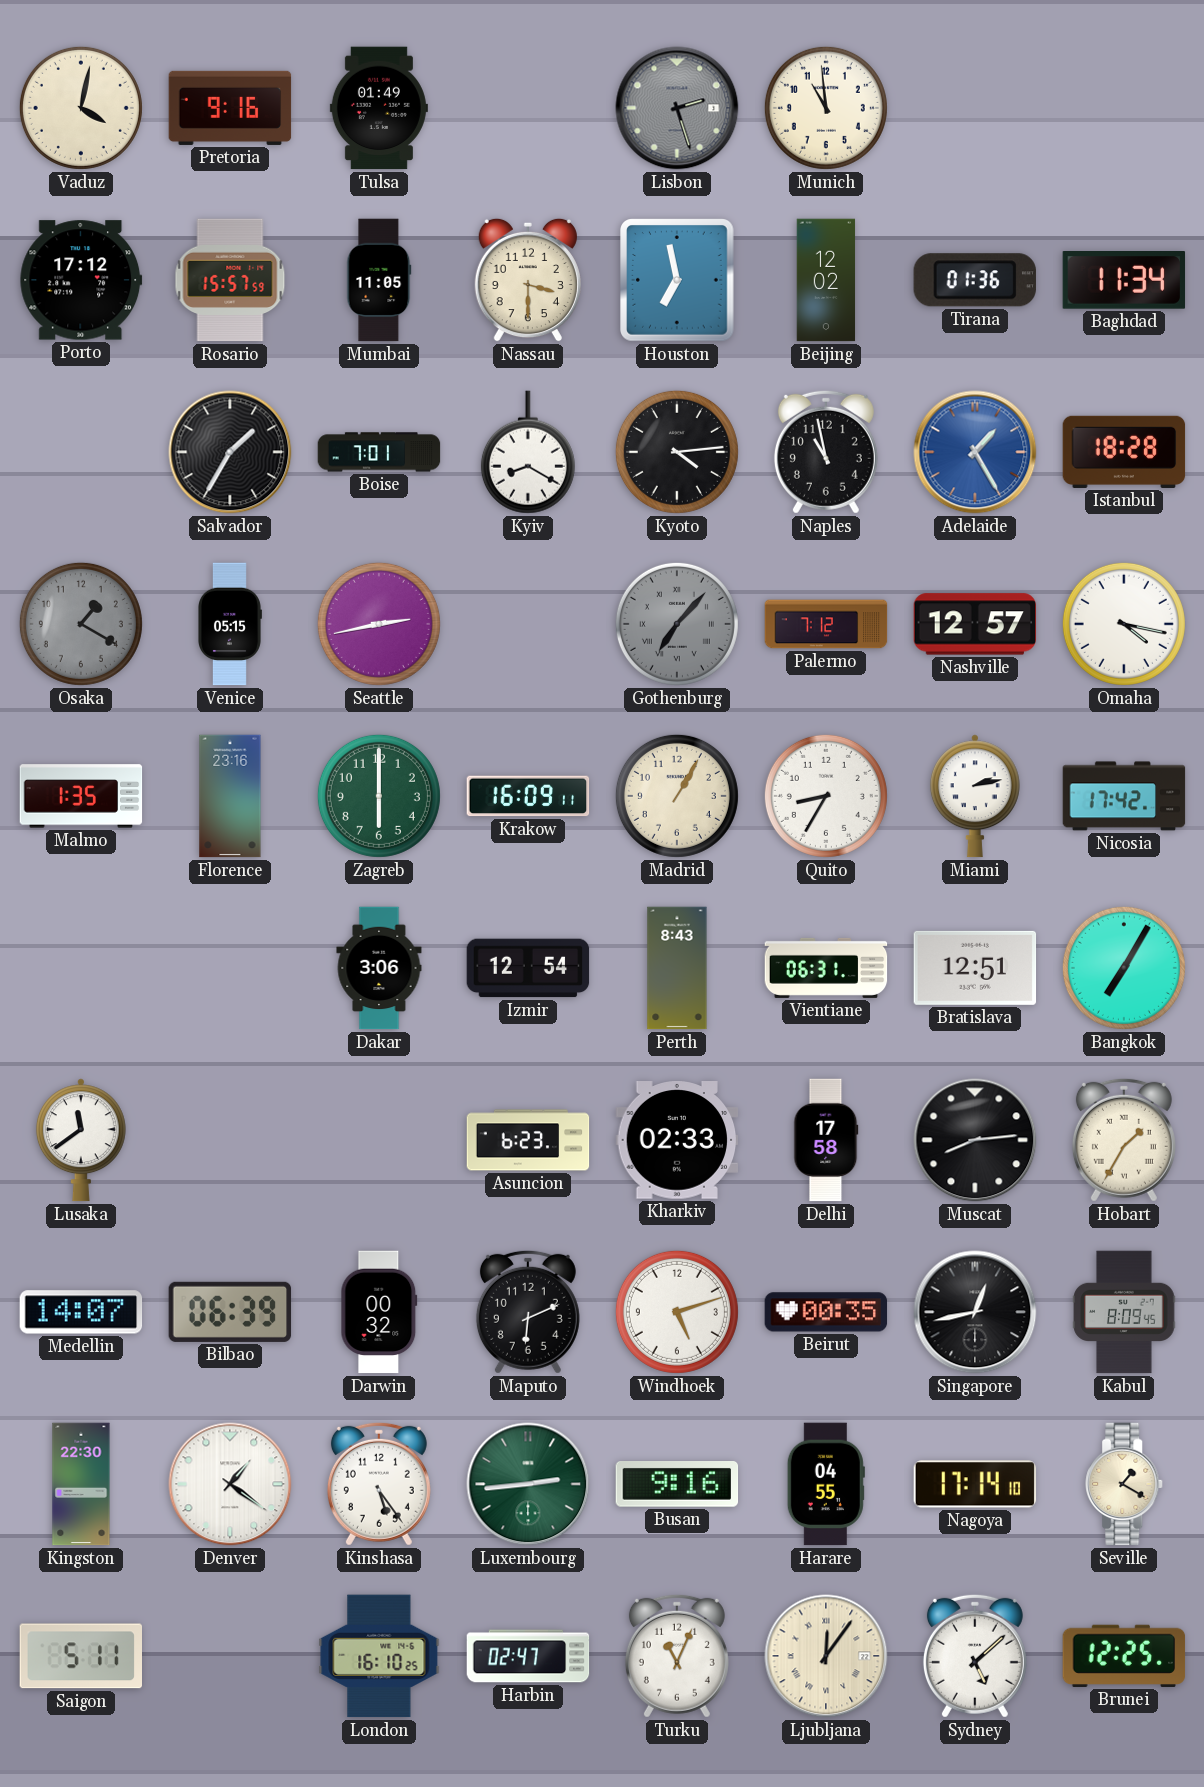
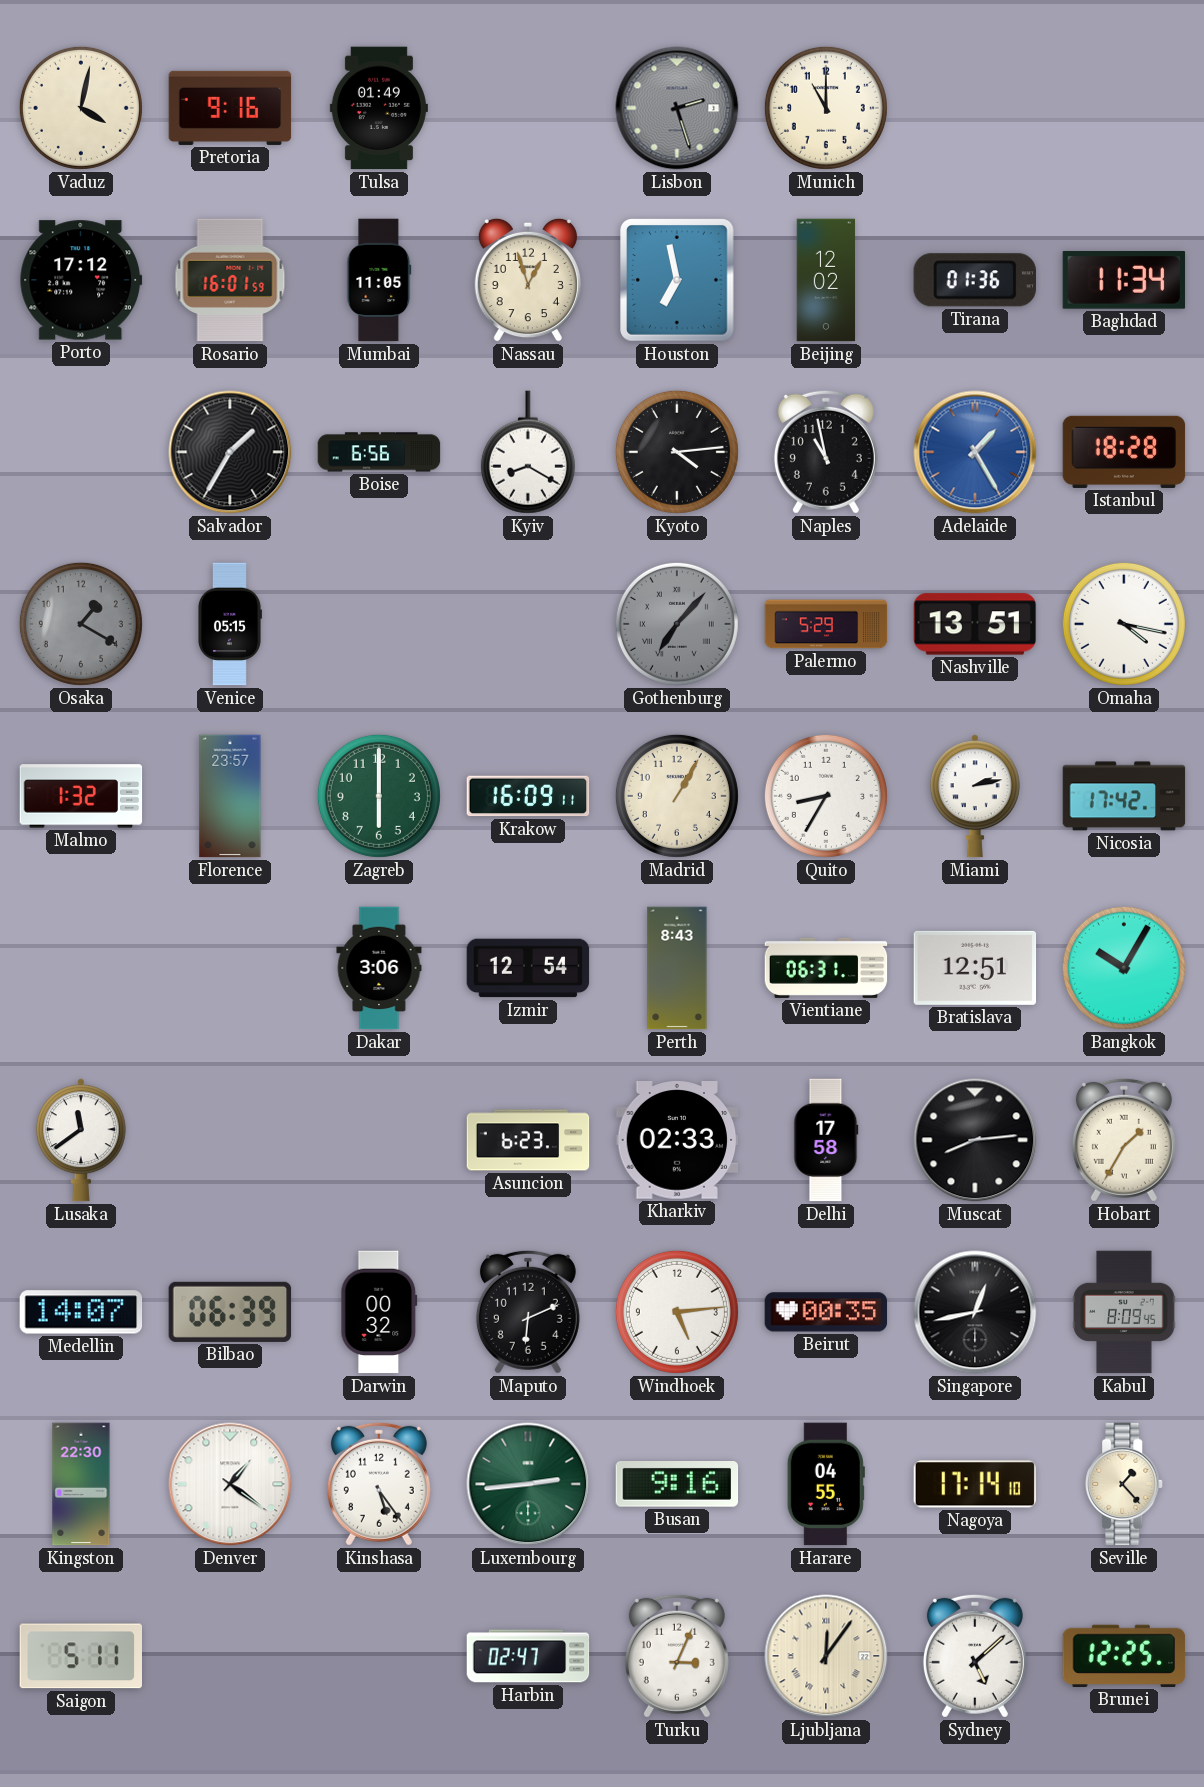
Munich: 10:59 -> 11:00 (826, 108)
Rosario: 15:57 -> 16:01 (230, 280)
Nassau: 3:30 -> 12:57 (528, 280)
Boise: 7:01 -> 6:56 (379, 452)
Seattle: 2:43 -> none (379, 624)
Palermo: 7:12 -> 5:29 (826, 624)
Nashville: 12:57 -> 13:51 (975, 624)
Malmo: 1:35 -> 1:32 (81, 796)
Florence: 23:16 -> 23:57 (230, 796)
Bangkok: 7:05 -> 10:05 (1124, 968)
Windhoek: 5:12 -> 5:14 (677, 1312)
Seville: 1:20 -> 1:23 (1125, 1484)
London: 16:10 -> none (379, 1656)
Turku: 11:04 -> 3:04 (677, 1656)
